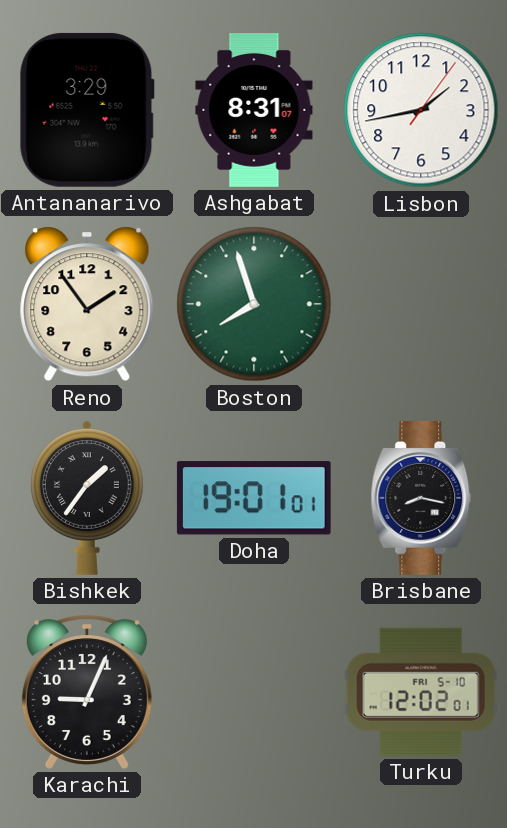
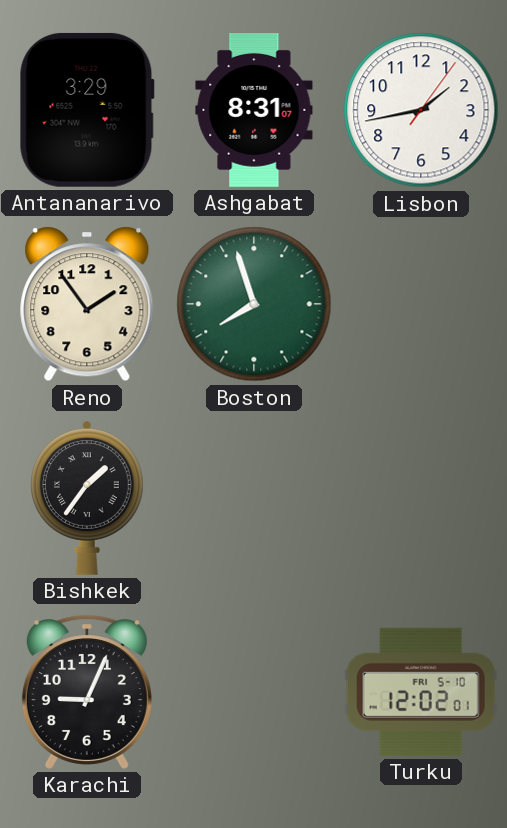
Doha: 19:01 -> none (254, 498)
Brisbane: 8:17 -> none (421, 499)
